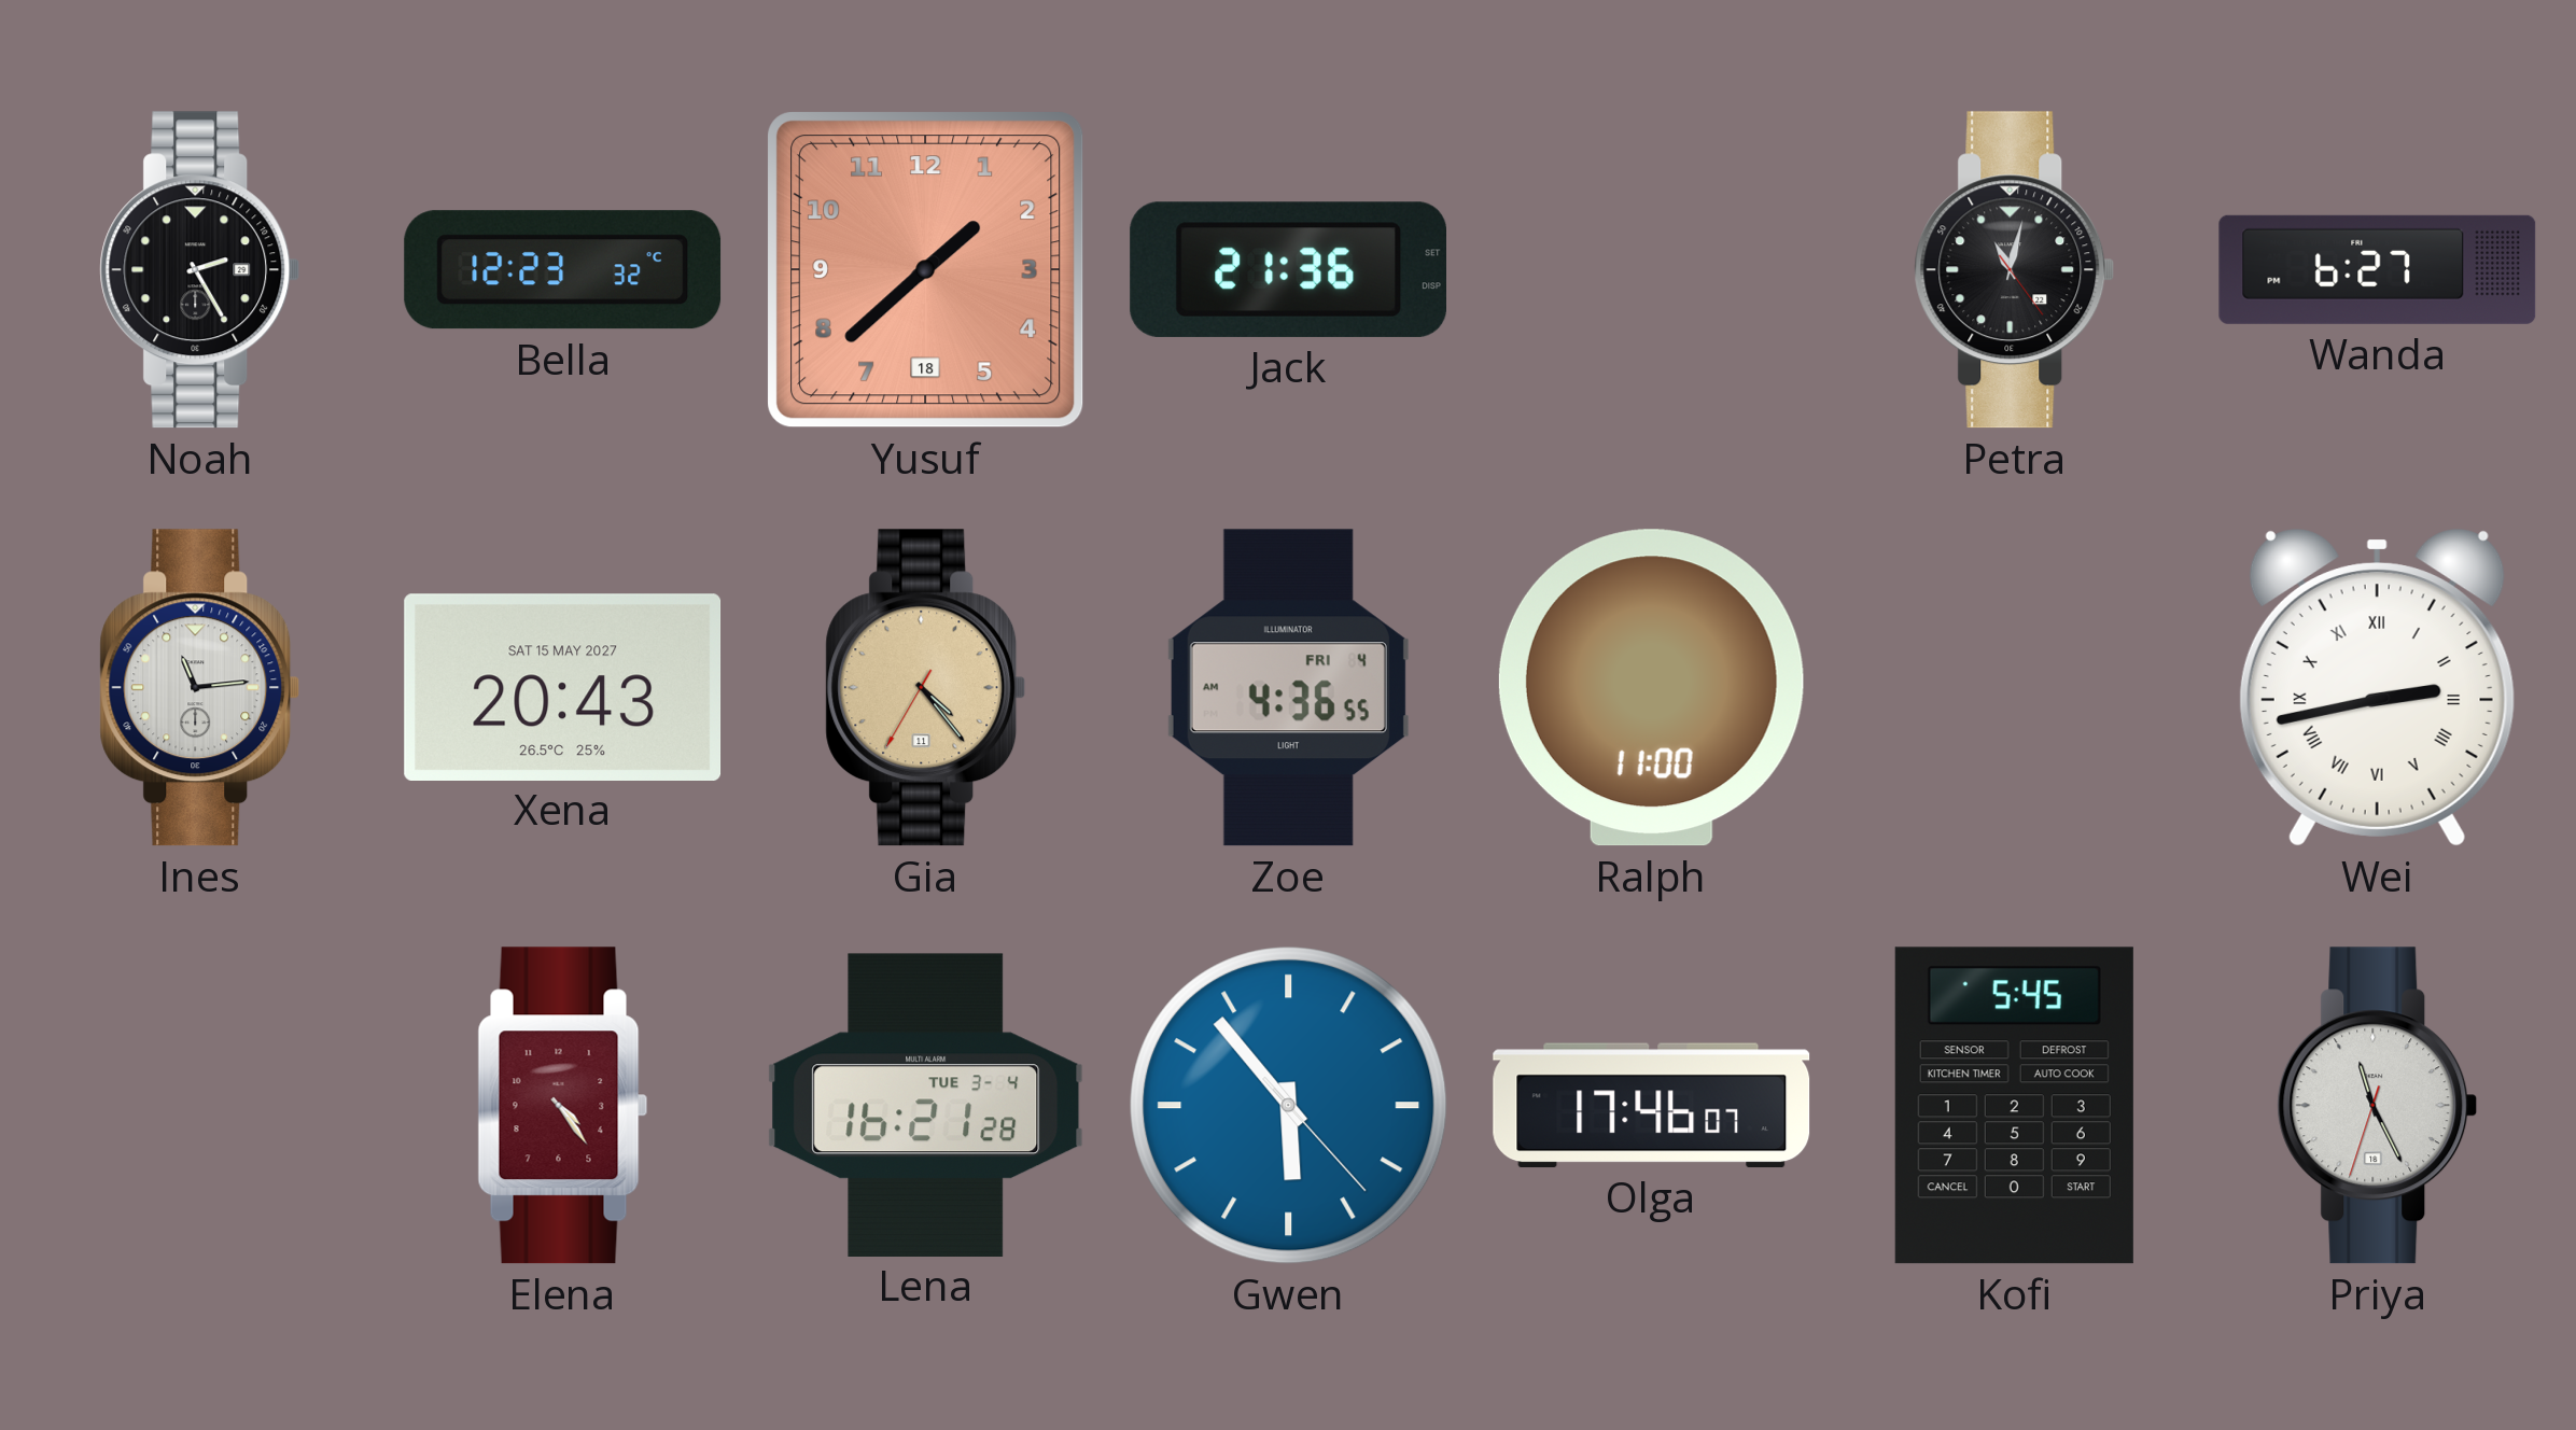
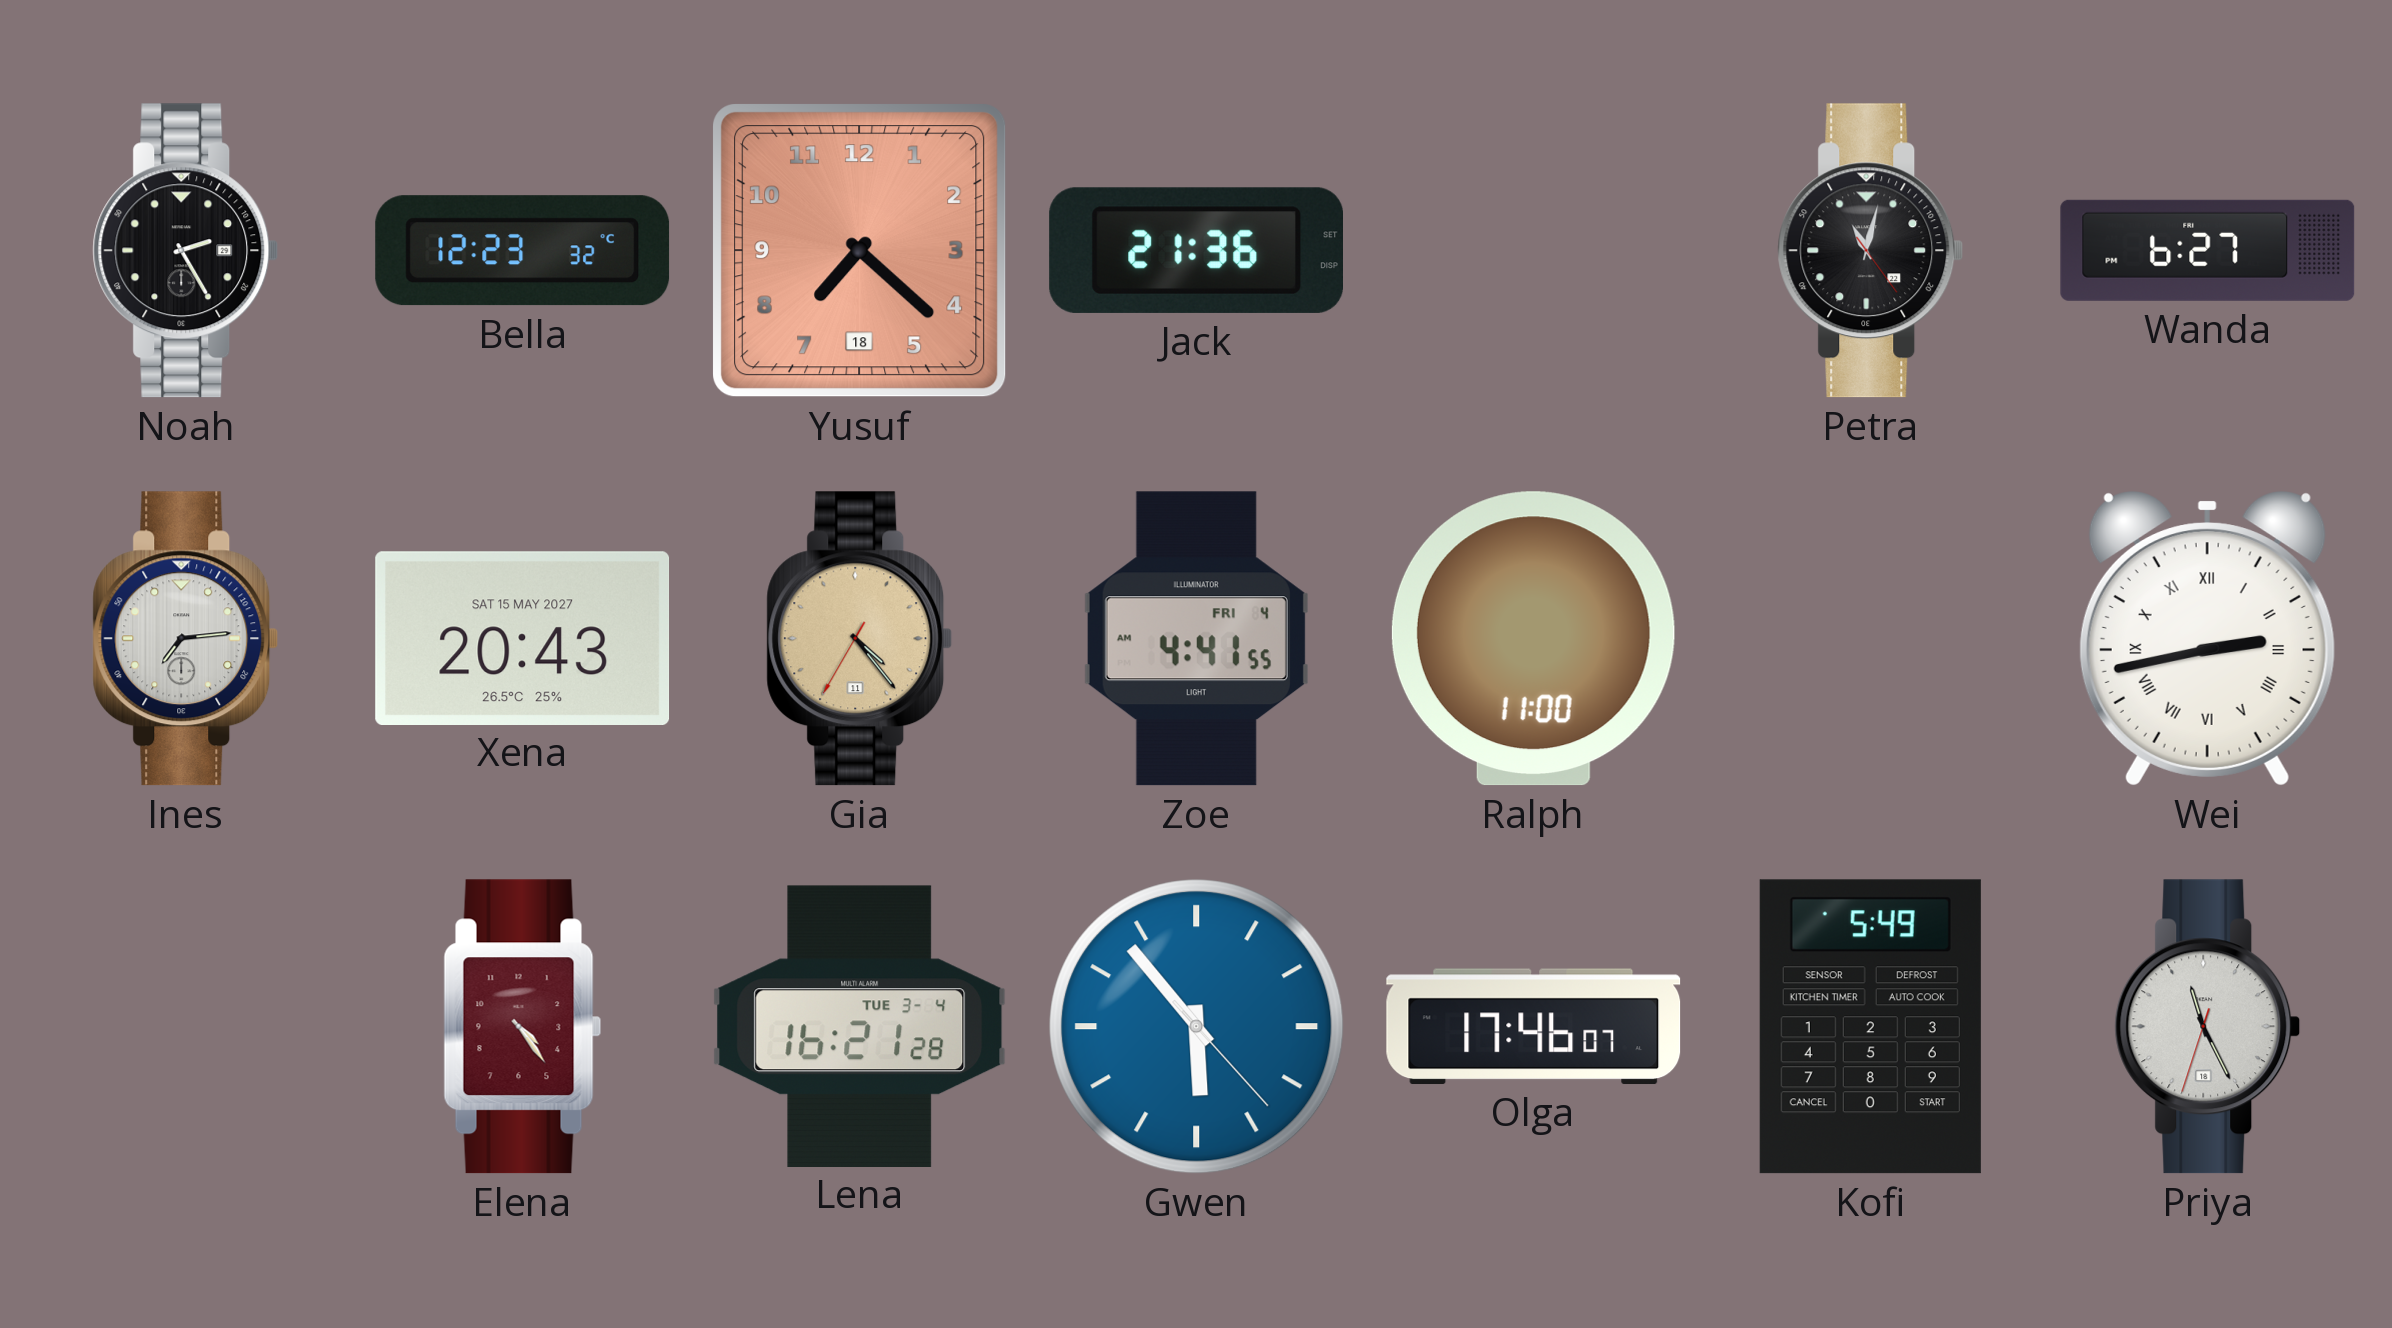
Yusuf: 1:38 -> 7:22 (860, 251)
Ines: 11:14 -> 7:14 (186, 639)
Zoe: 4:36 -> 4:41 (1196, 639)
Kofi: 5:45 -> 5:49 (1870, 1027)
